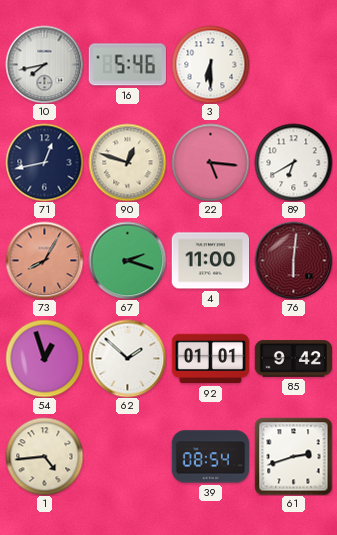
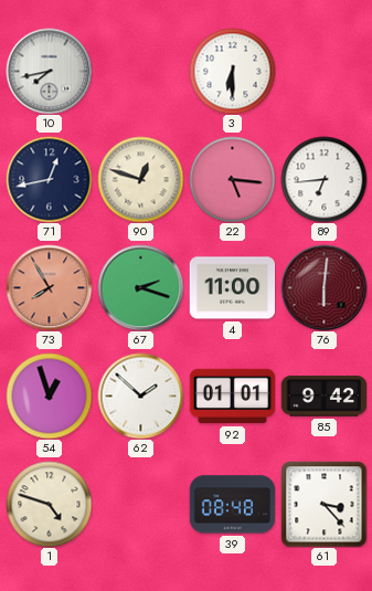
16: 5:46 -> none (127, 65)
89: 6:40 -> 6:44 (323, 179)
73: 8:05 -> 7:55 (49, 287)
1: 4:44 -> 4:48 (49, 504)
39: 08:54 -> 08:48 (232, 505)
61: 2:42 -> 3:23 (323, 504)
